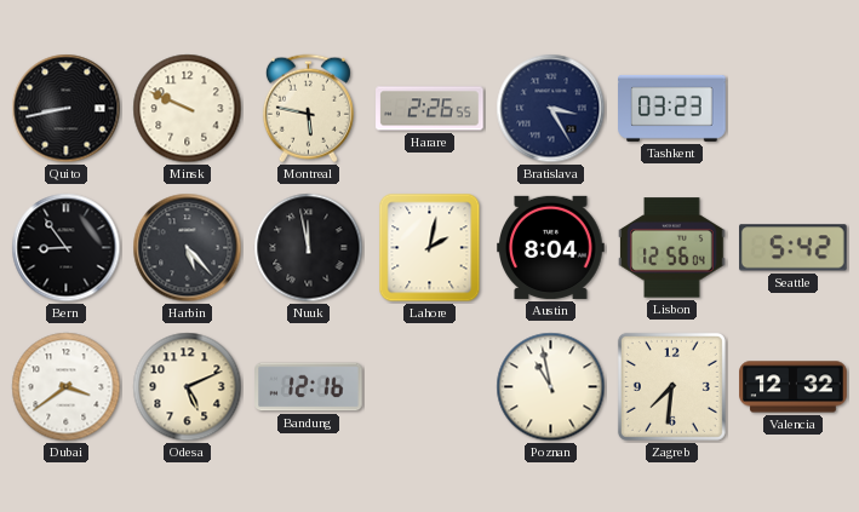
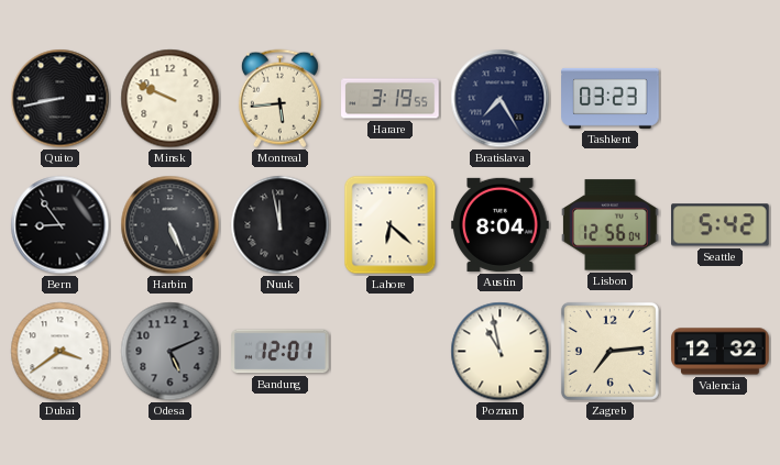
Montreal: 5:47 -> 5:44 (279, 99)
Harare: 2:26 -> 3:19 (391, 99)
Bratislava: 3:25 -> 7:25 (501, 99)
Harbin: 5:23 -> 5:26 (171, 225)
Lahore: 2:02 -> 6:22 (391, 225)
Odesa dial: cream -> grey (171, 352)
Bandung: 12:16 -> 12:01 (281, 352)
Zagreb: 7:31 -> 7:14 (609, 351)
